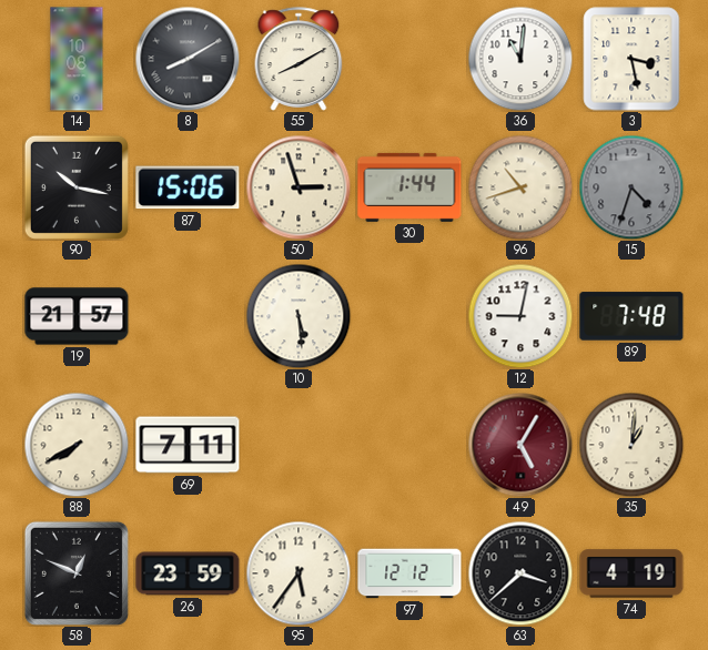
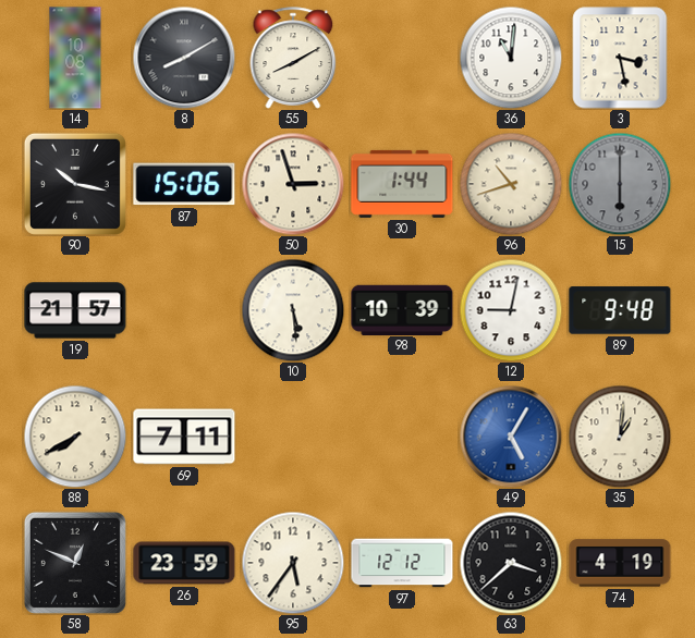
15: 4:33 -> 6:00 (620, 184)
98: none -> 10:39 (402, 309)
89: 7:48 -> 9:48 (620, 310)
49 dial: burgundy -> blue (511, 437)
